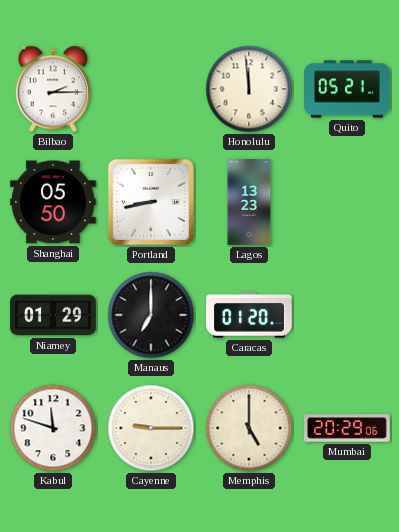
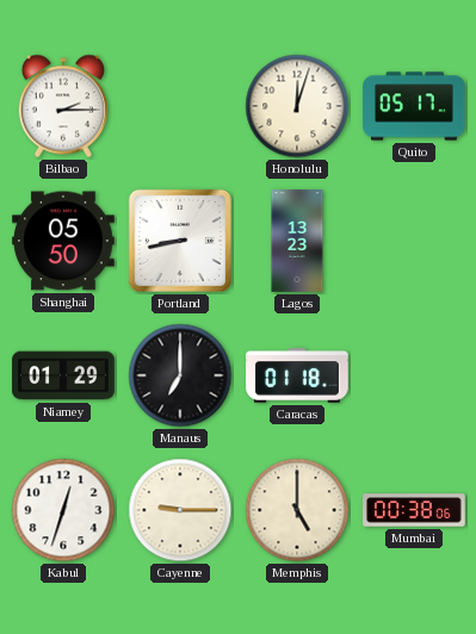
Honolulu: 11:59 -> 12:03 (297, 106)
Quito: 05:21 -> 05:17 (414, 106)
Caracas: 01:20 -> 01:18 (297, 375)
Kabul: 11:48 -> 12:33 (63, 510)
Mumbai: 20:29 -> 00:38 (414, 510)
